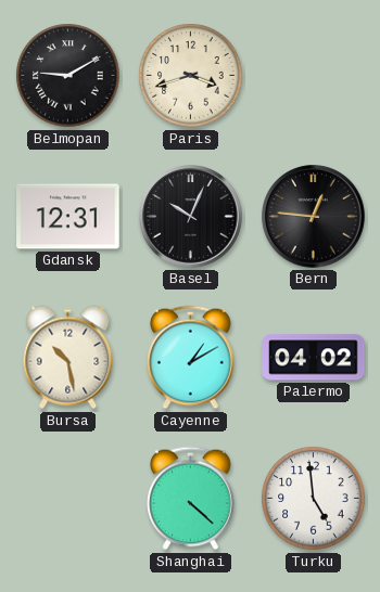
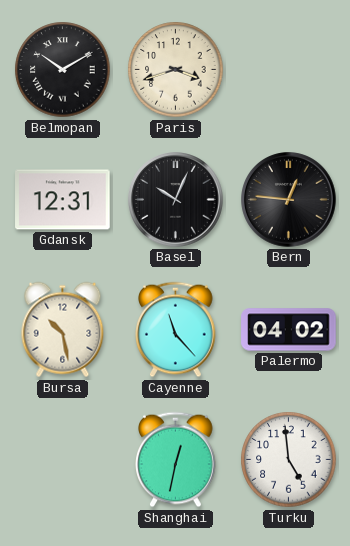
Belmopan: 9:10 -> 10:10 (63, 70)
Cayenne: 1:10 -> 11:23 (176, 330)
Shanghai: 4:22 -> 12:32 (176, 460)
